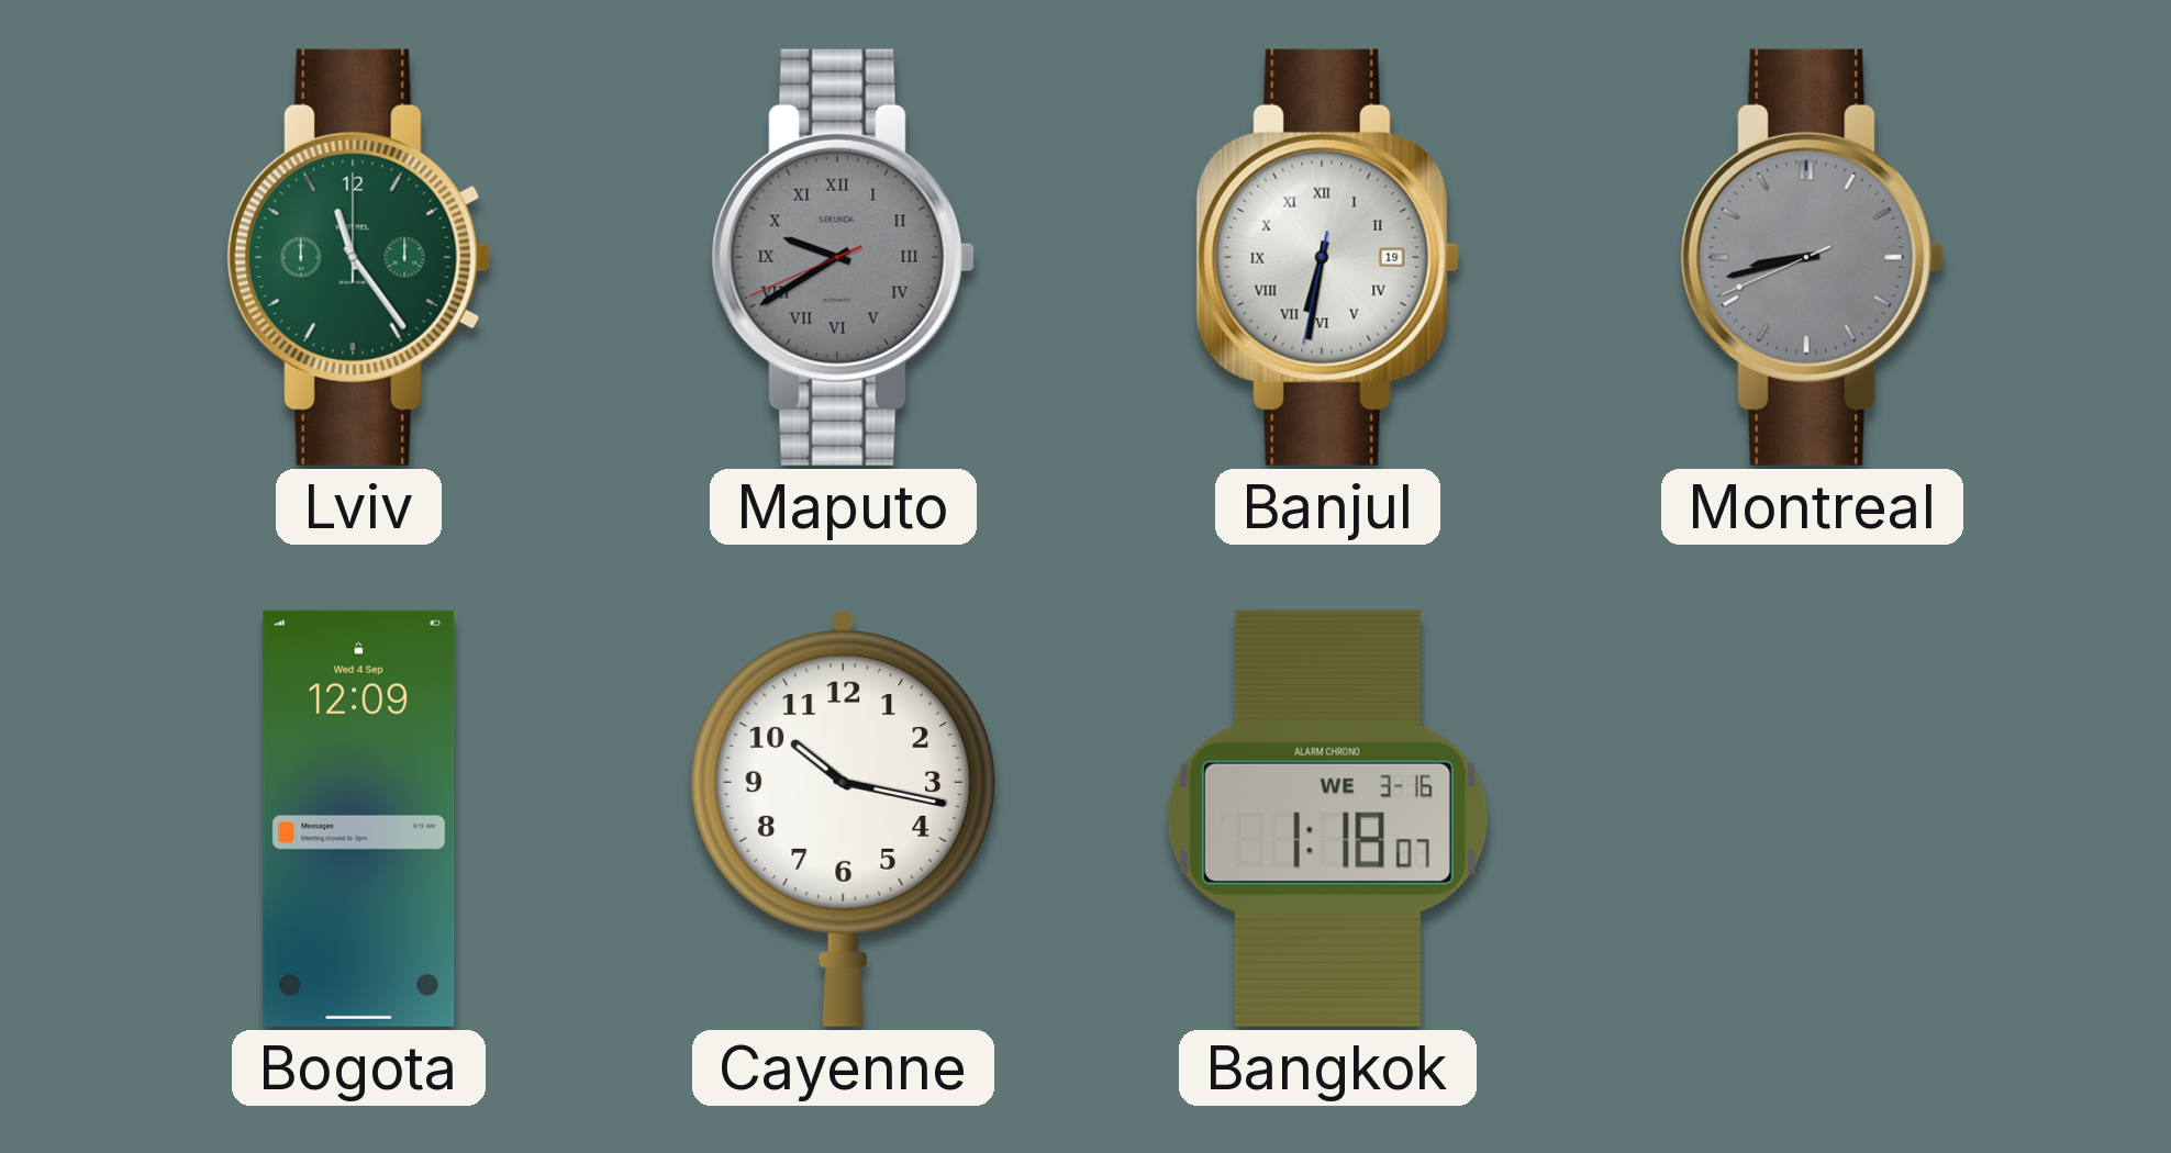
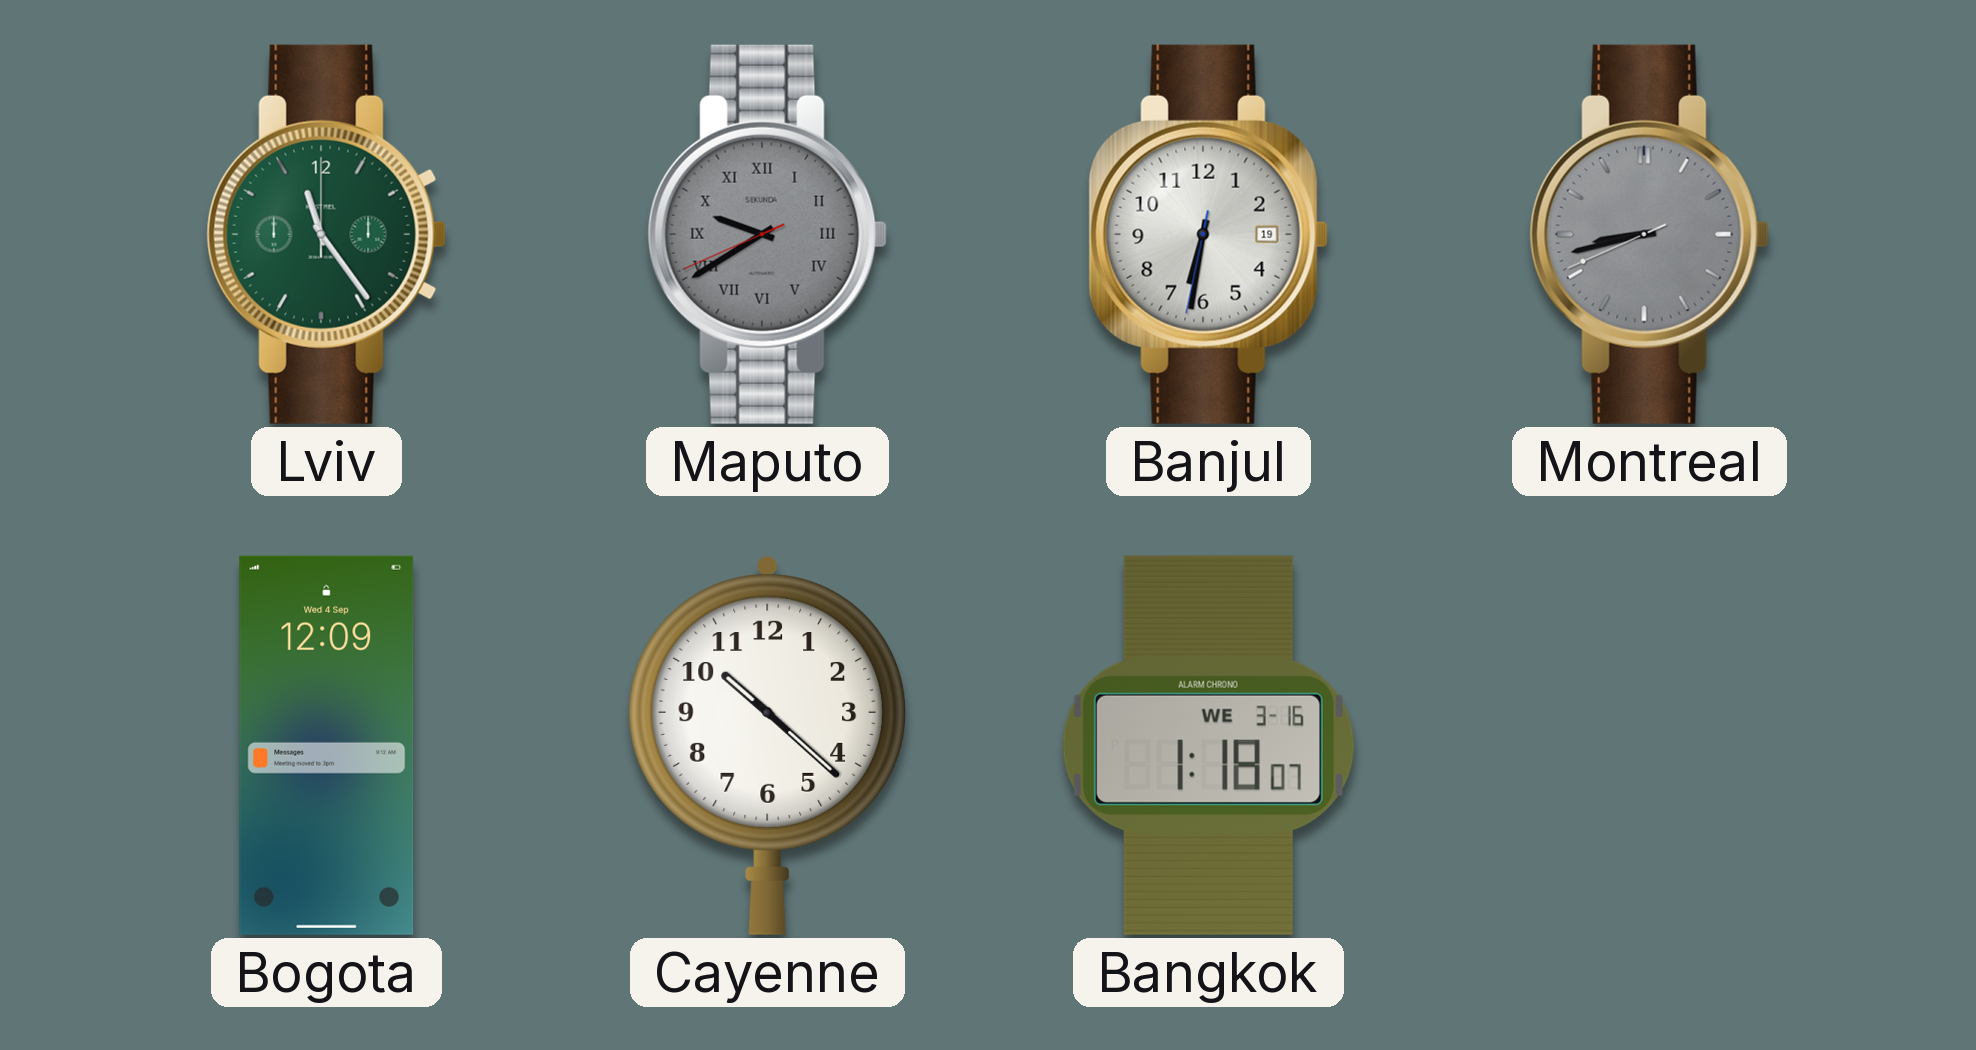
Banjul numerals: Roman -> Arabic (1208, 234)
Cayenne: 10:17 -> 10:22 (767, 745)
